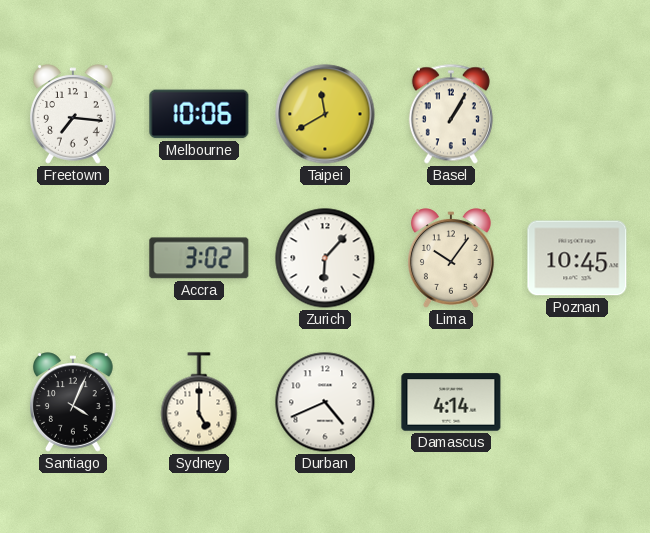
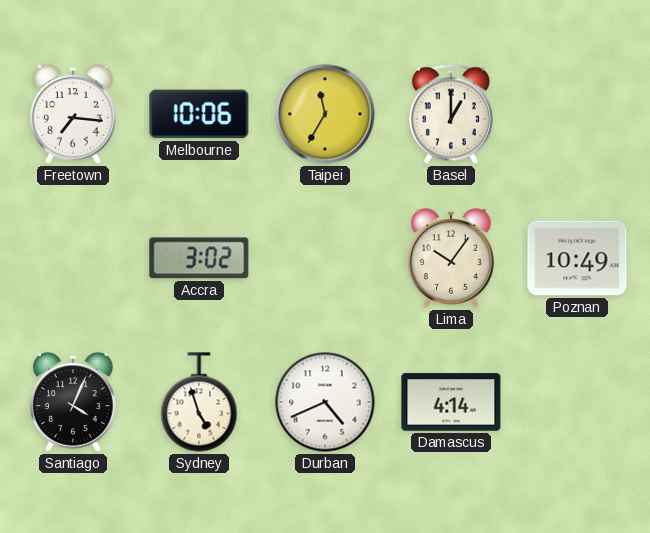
Taipei: 11:40 -> 11:35 (325, 114)
Basel: 1:05 -> 1:00 (451, 114)
Zurich: 6:07 -> none (325, 258)
Poznan: 10:45 -> 10:49 (577, 258)
Sydney: 5:00 -> 4:57 (199, 402)
